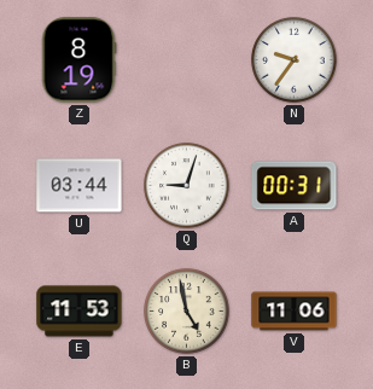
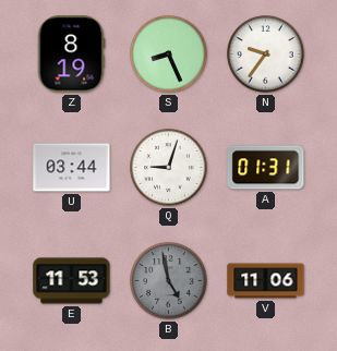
S: none -> 8:26 (169, 55)
A: 00:31 -> 01:31 (266, 168)
B dial: cream -> grey (169, 281)
